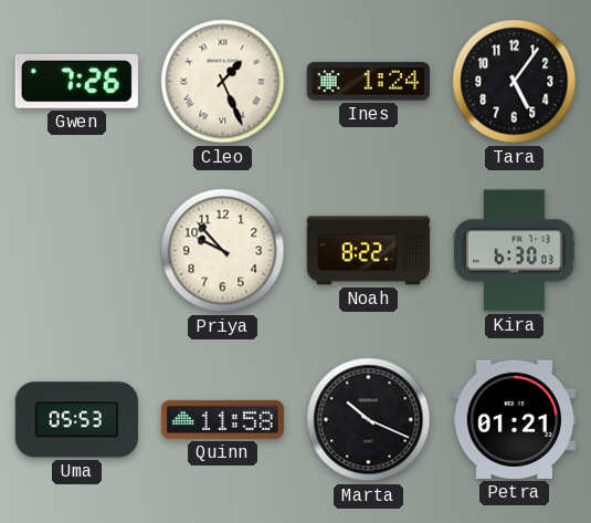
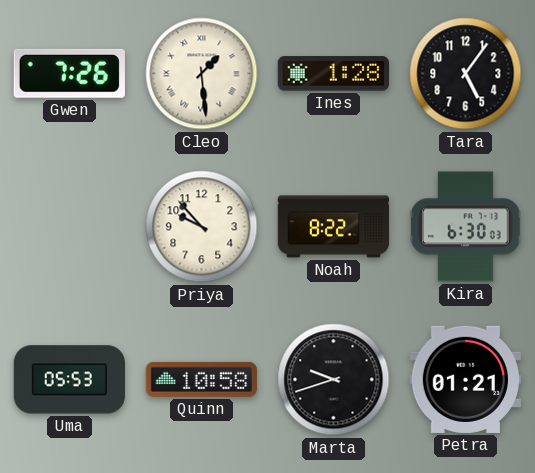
Cleo: 1:26 -> 1:29 (202, 74)
Ines: 1:24 -> 1:28 (333, 74)
Quinn: 11:58 -> 10:58 (201, 379)
Marta: 10:19 -> 9:42 (334, 380)
